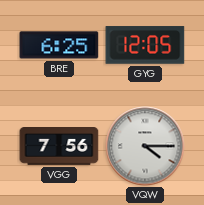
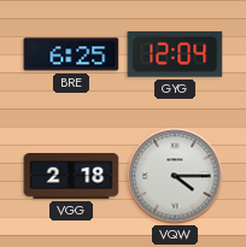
GYG: 12:05 -> 12:04 (175, 54)
VGG: 7:56 -> 2:18 (71, 177)
